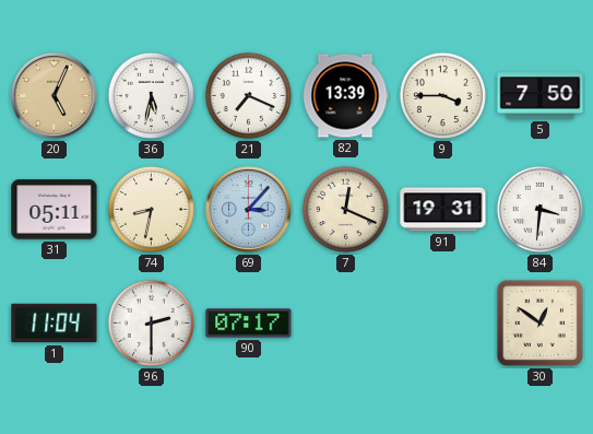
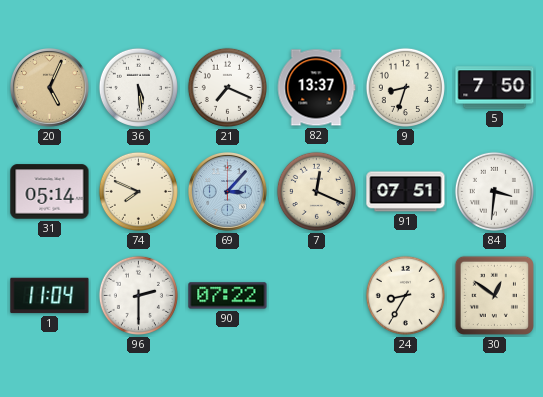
36: 5:32 -> 5:29 (138, 87)
82: 13:39 -> 13:37 (316, 88)
9: 3:45 -> 8:33 (405, 87)
31: 05:11 -> 05:14 (50, 192)
74: 8:32 -> 7:49 (138, 191)
91: 19:31 -> 07:51 (406, 192)
90: 07:17 -> 07:22 (228, 296)
24: none -> 8:35 (405, 295)
